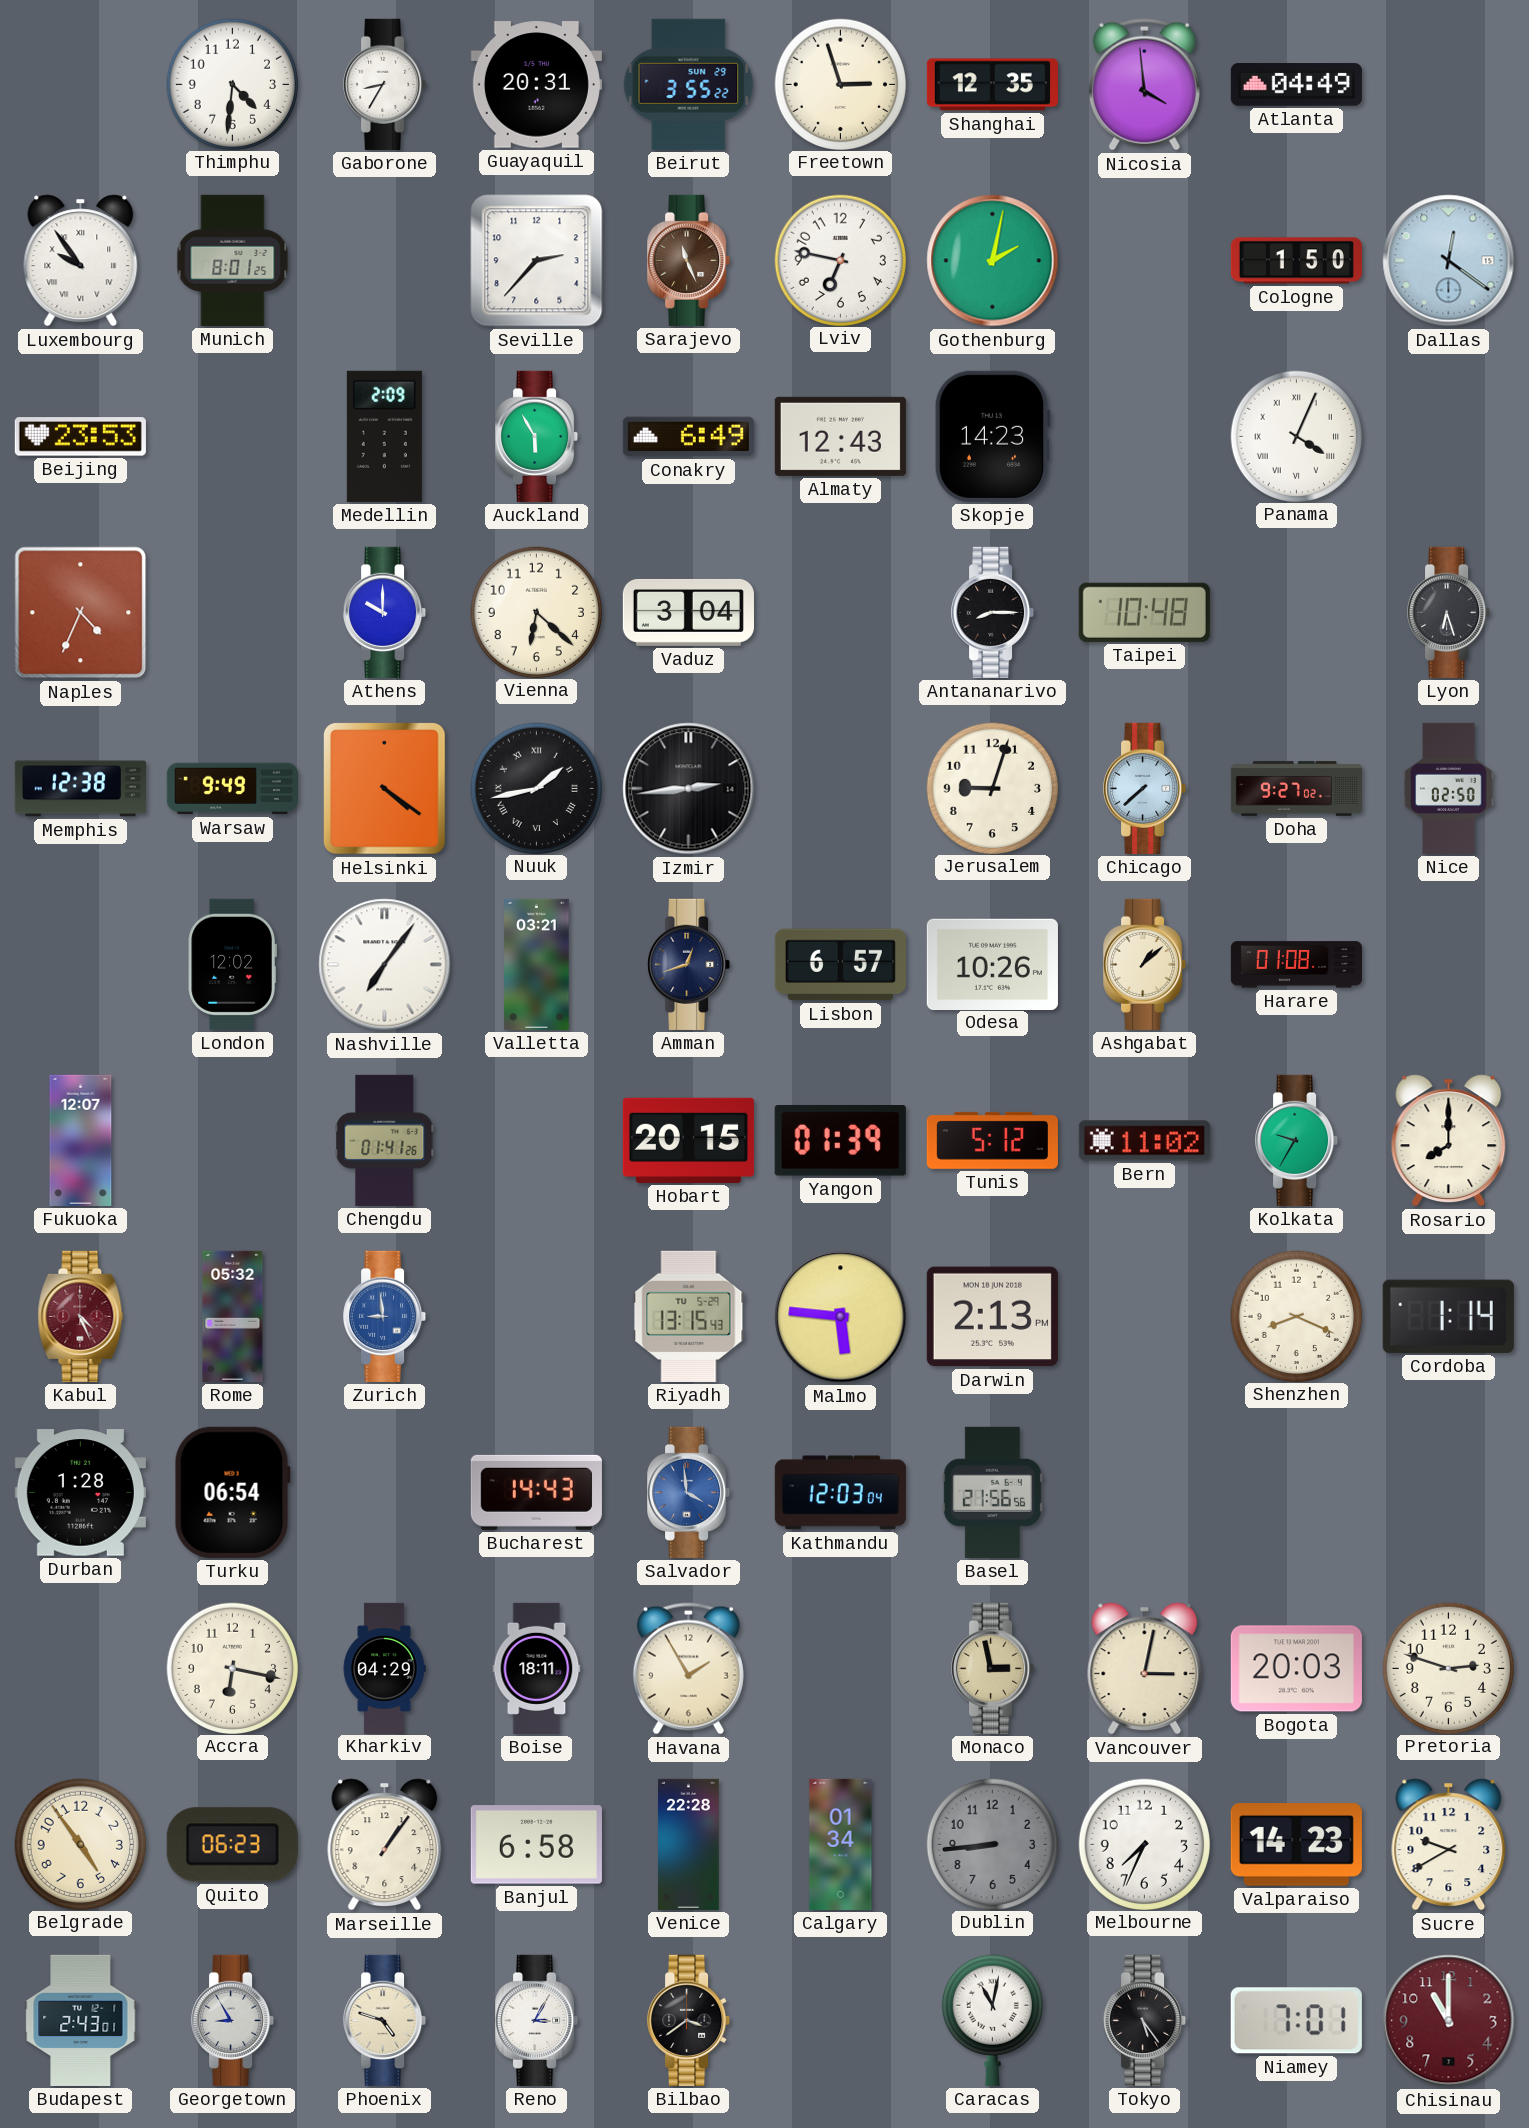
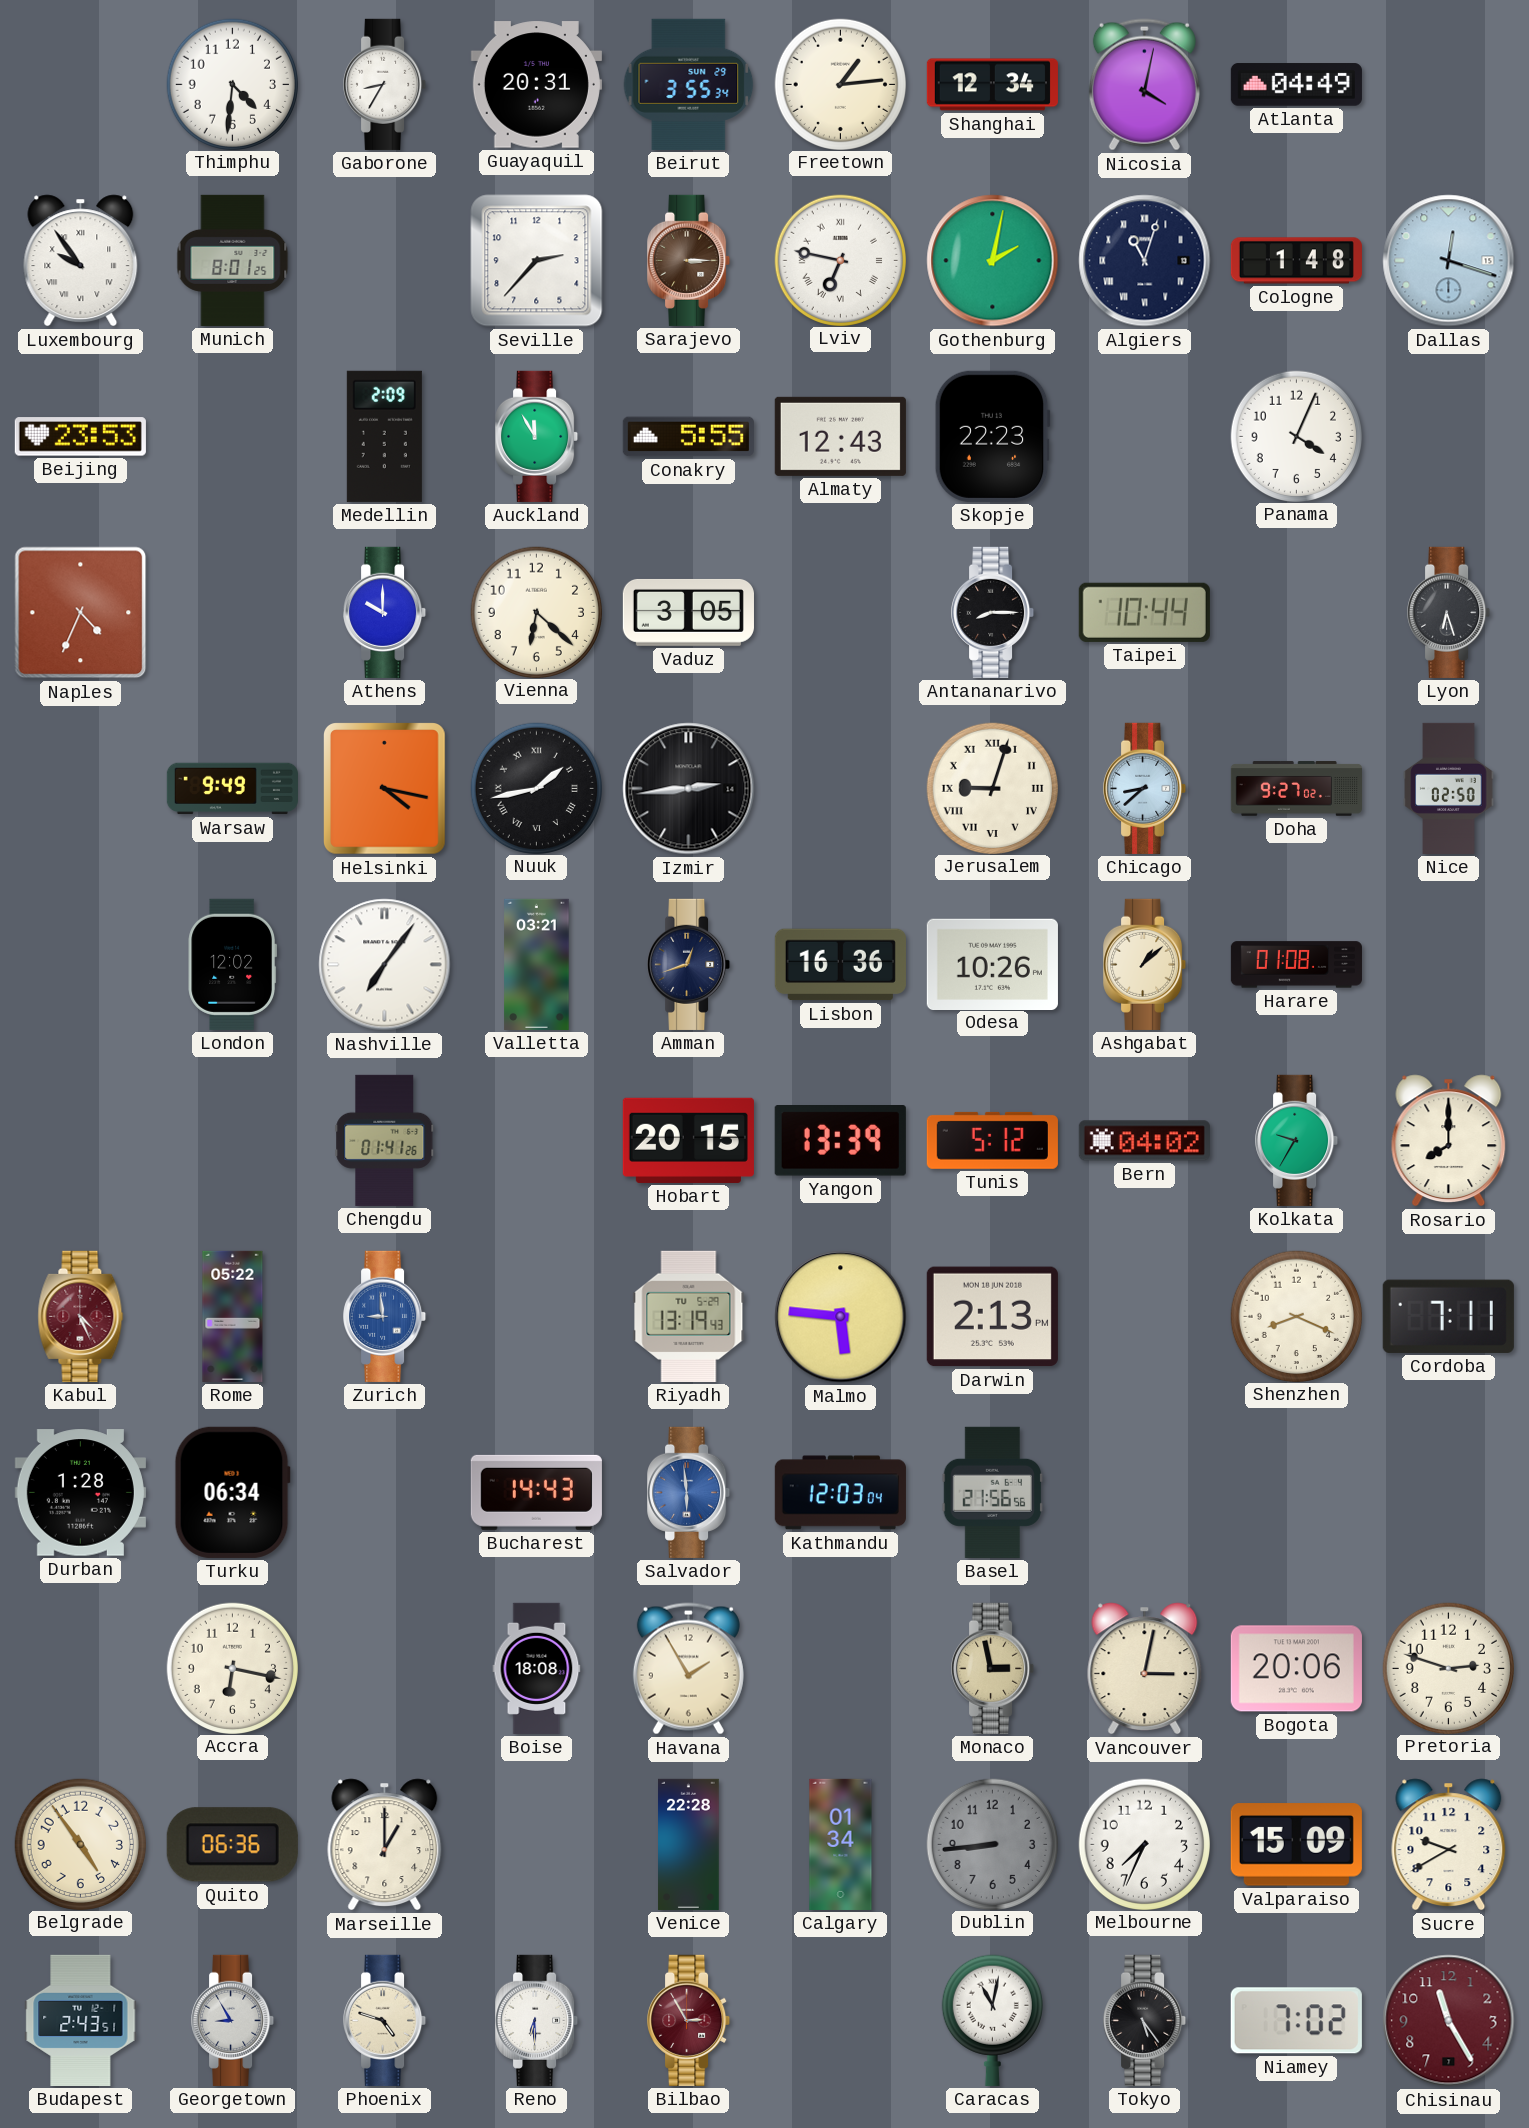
Beirut: 3:55:22 -> 3:55:34 (689, 84)
Freetown: 2:57 -> 1:14 (840, 84)
Shanghai: 12:35 -> 12:34 (992, 85)
Nicosia: 3:59 -> 4:02 (1144, 85)
Sarajevo: 11:26 -> 3:15 (689, 260)
Lviv numerals: Arabic -> Roman (840, 260)
Algiers: none -> 11:03 (1145, 261)
Cologne: 1:50 -> 1:48 (1296, 261)
Dallas: 12:21 -> 12:18 (1449, 261)
Auckland: 5:55 -> 11:55 (537, 436)
Conakry: 6:49 -> 5:55 (688, 437)
Skopje: 14:23 -> 22:23 (992, 436)
Panama numerals: Roman -> Arabic (1296, 436)
Vaduz: 3:04 -> 3:05 (688, 612)
Taipei: 10:48 -> 10:44 (1144, 612)
Memphis: 12:38 -> none (80, 789)
Helsinki: 4:21 -> 4:17 (385, 789)
Jerusalem numerals: Arabic -> Roman (992, 788)
Chicago: 7:38 -> 8:38 (1145, 788)
Lisbon: 6:57 -> 16:36 (840, 965)
Fukuoka: 12:07 -> none (81, 1140)
Yangon: 01:39 -> 13:39 (840, 1141)
Bern: 11:02 -> 04:02 (1144, 1141)
Rome: 05:32 -> 05:22 (233, 1316)
Riyadh: 13:15 -> 13:19 (689, 1316)
Cordoba: 1:14 -> 7:11 (1448, 1316)
Turku: 06:54 -> 06:34 (232, 1492)
Salvador: 3:59 -> 5:59 (689, 1492)
Kharkiv: 04:29 -> none (384, 1668)
Boise: 18:11 -> 18:08 (537, 1668)
Bogota: 20:03 -> 20:06 (1296, 1669)
Quito: 06:23 -> 06:36 (232, 1845)
Marseille: 1:06 -> 1:00 (385, 1845)
Banjul: 6:58 -> none (536, 1845)
Valparaiso: 14:23 -> 15:09 (1296, 1845)
Budapest: 2:43:01 -> 2:43:51 (81, 2020)
Reno: 3:05 -> 6:30 (537, 2020)
Bilbao: 3:39 -> 2:55 (689, 2020)
Bilbao dial: black -> burgundy (689, 2020)
Niamey: 7:01 -> 7:02 (1296, 2021)
Chisinau: 11:00 -> 11:25 (1449, 2021)
